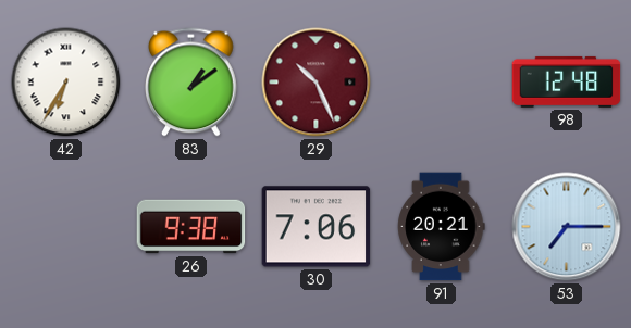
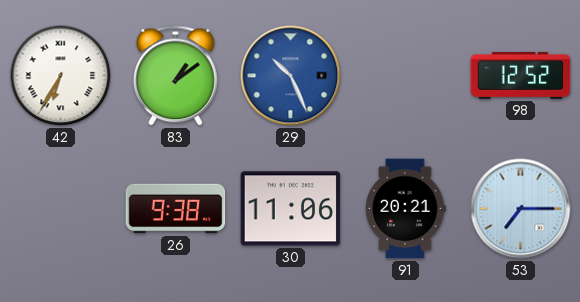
29 dial: burgundy -> blue (291, 76)
98: 12:48 -> 12:52 (521, 75)
30: 7:06 -> 11:06 (291, 209)
